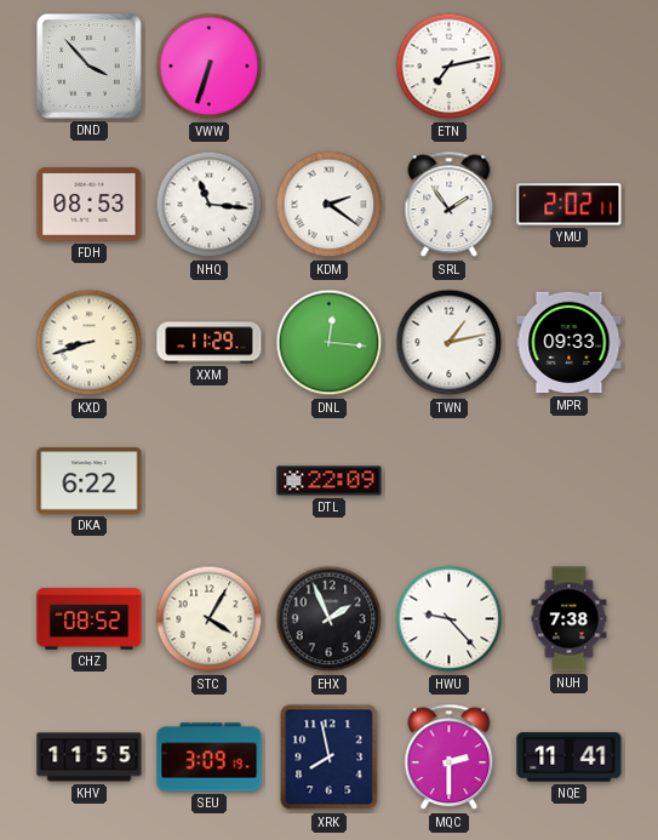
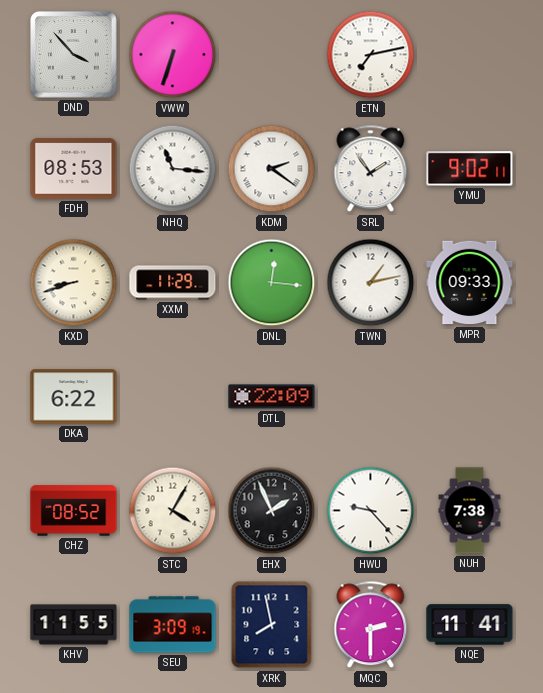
YMU: 2:02 -> 9:02 (470, 169)
